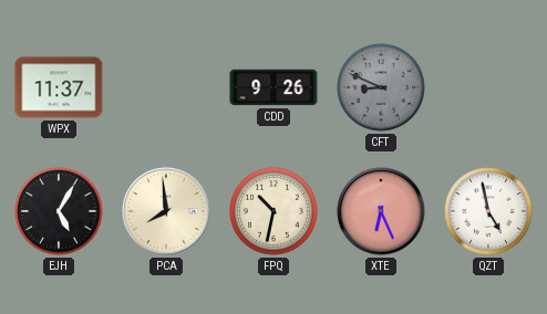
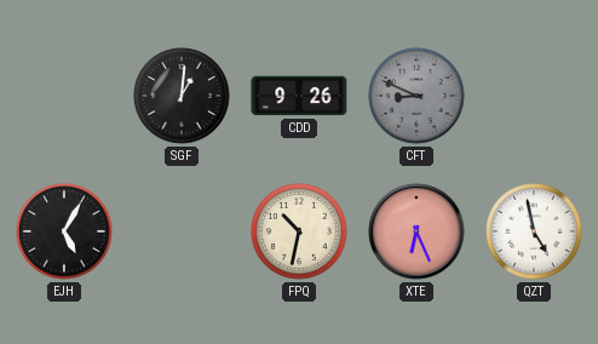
WPX: 11:37 -> none (59, 87)
SGF: none -> 1:01 (182, 96)
PCA: 7:59 -> none (166, 211)
